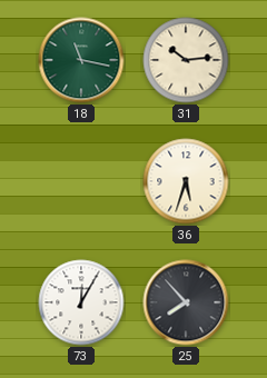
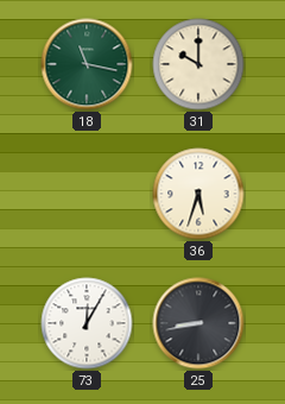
31: 10:14 -> 10:00 (198, 64)
25: 7:53 -> 8:43 (198, 323)
